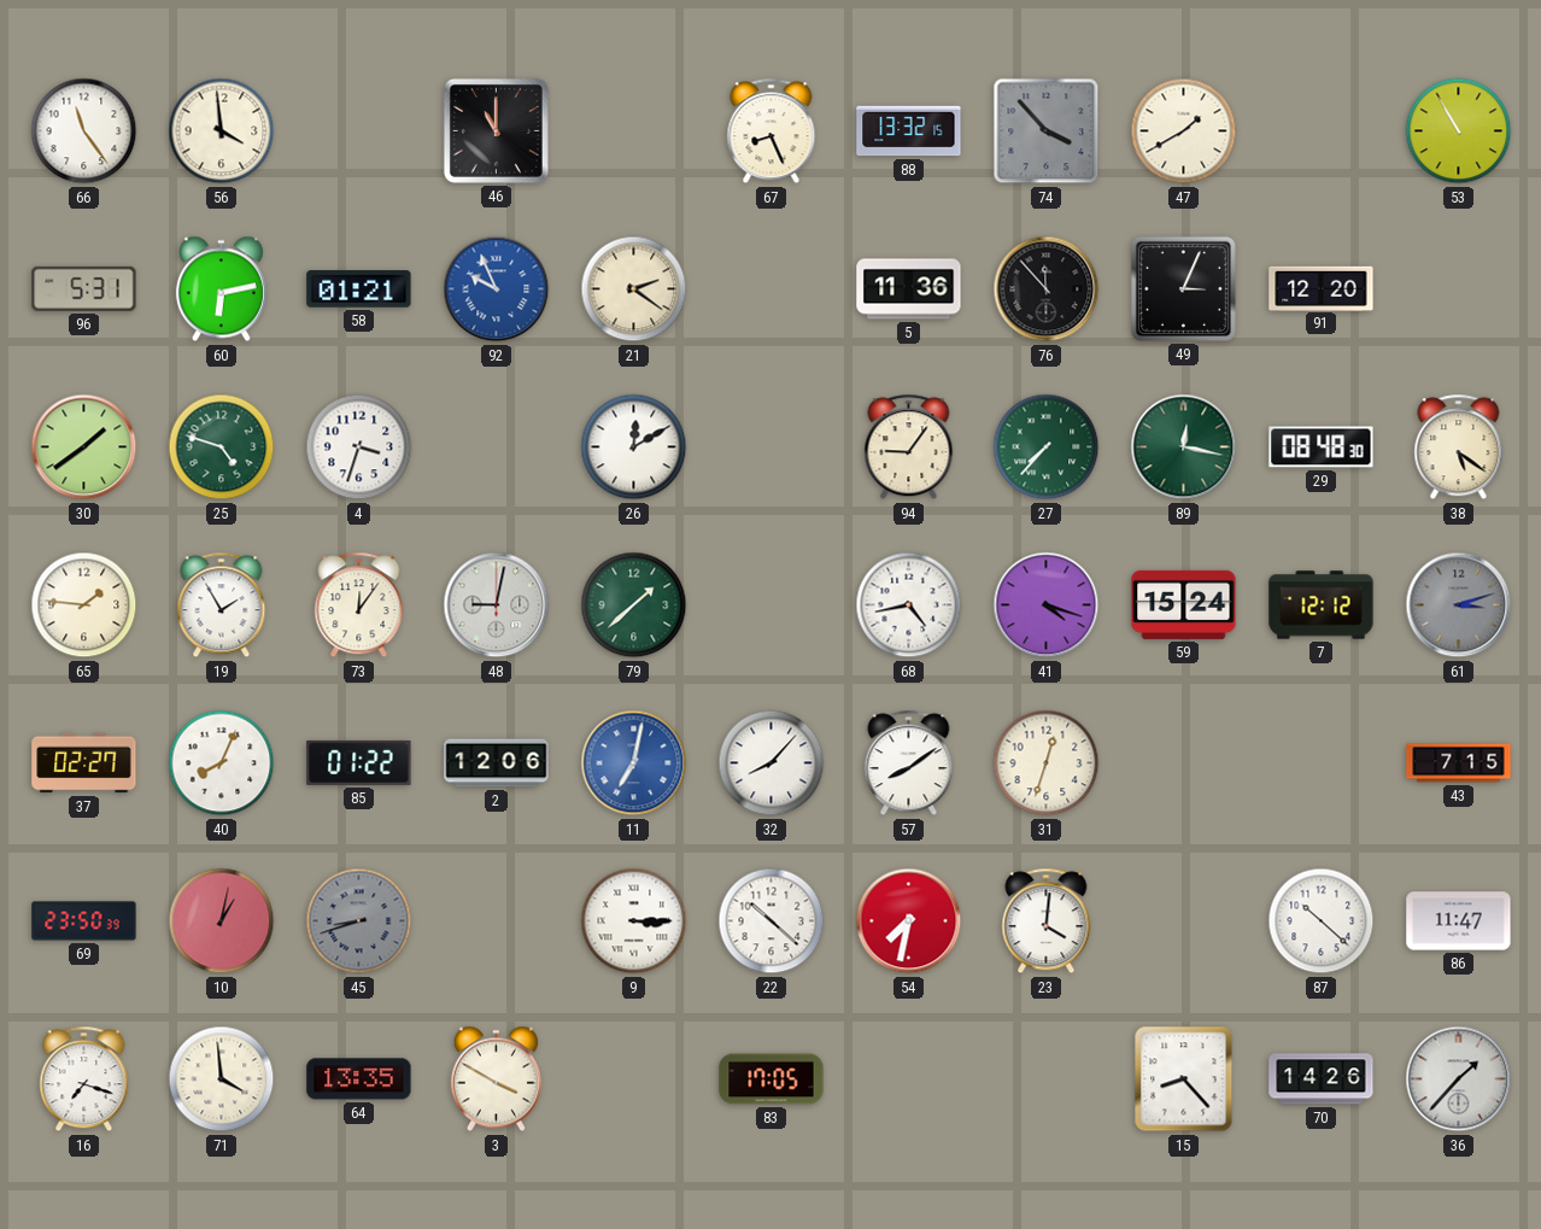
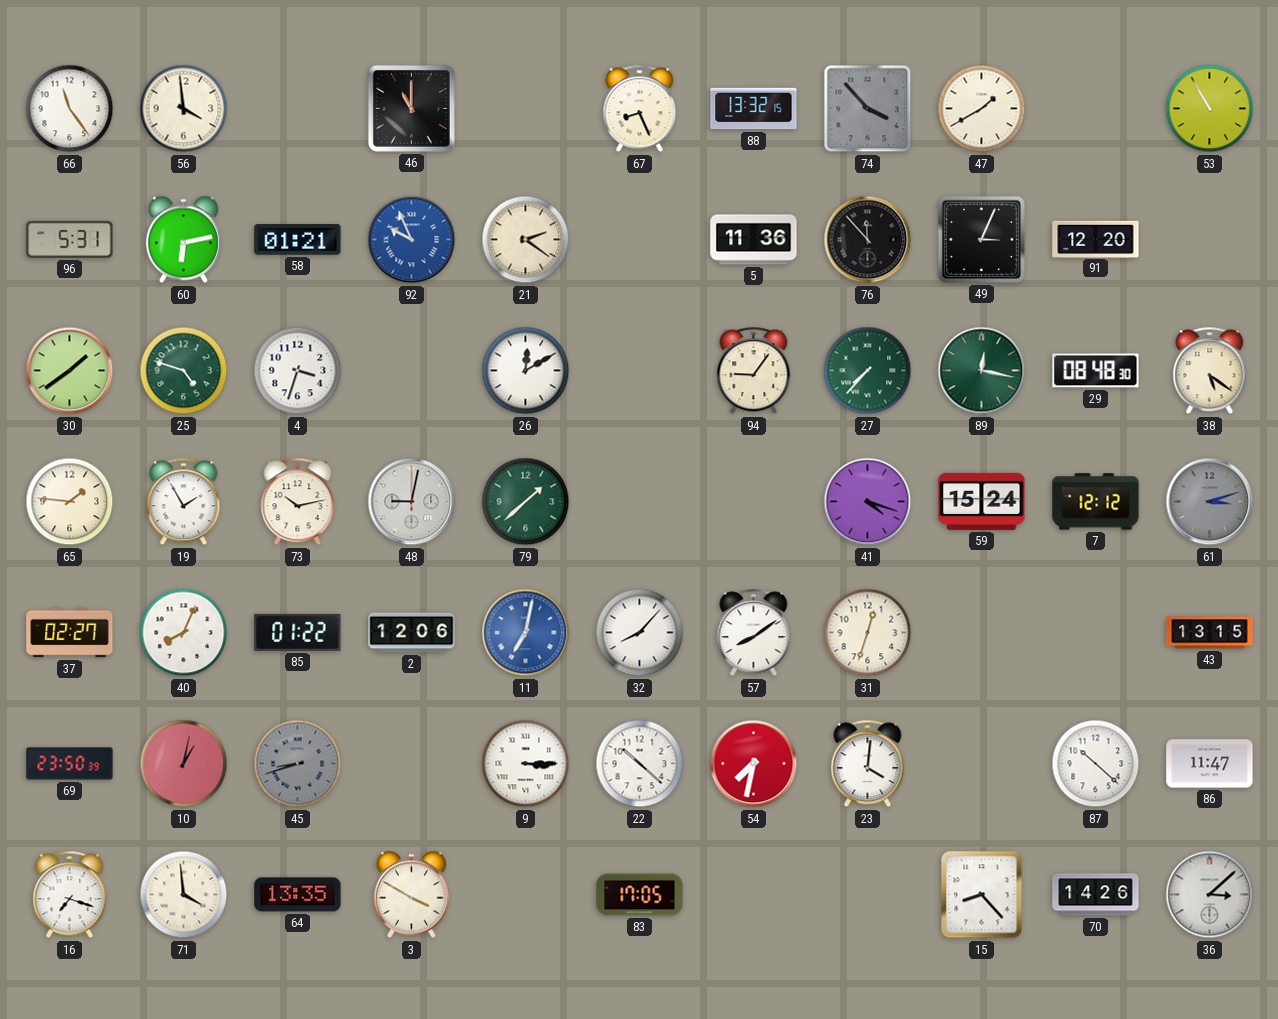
73: 12:06 -> 10:13 (298, 502)
68: 4:43 -> none (909, 605)
43: 7:15 -> 13:15 (1210, 633)
36: 1:37 -> 3:08 (1210, 895)
